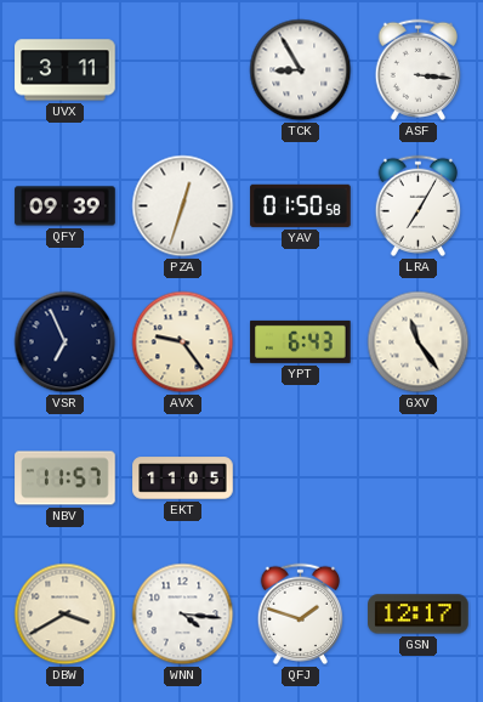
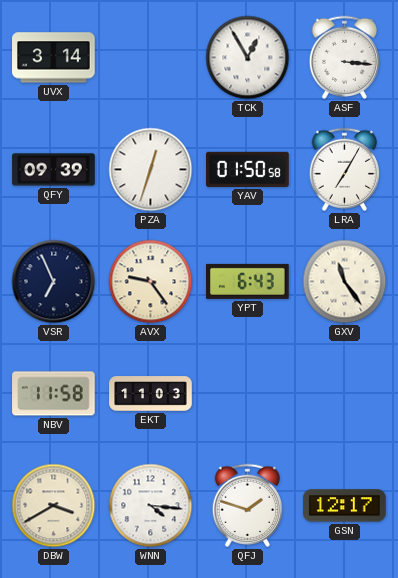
UVX: 3:11 -> 3:14 (54, 58)
TCK: 8:55 -> 12:55 (248, 58)
NBV: 11:57 -> 11:58 (54, 394)
EKT: 11:05 -> 11:03 (151, 394)
